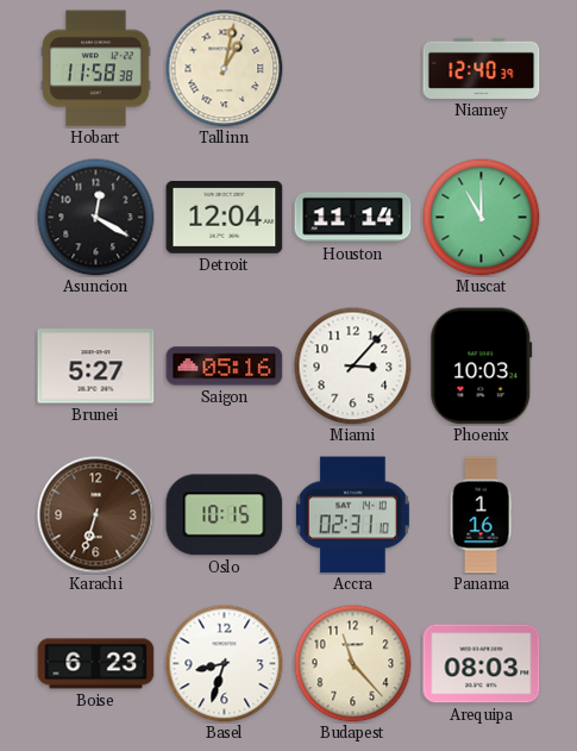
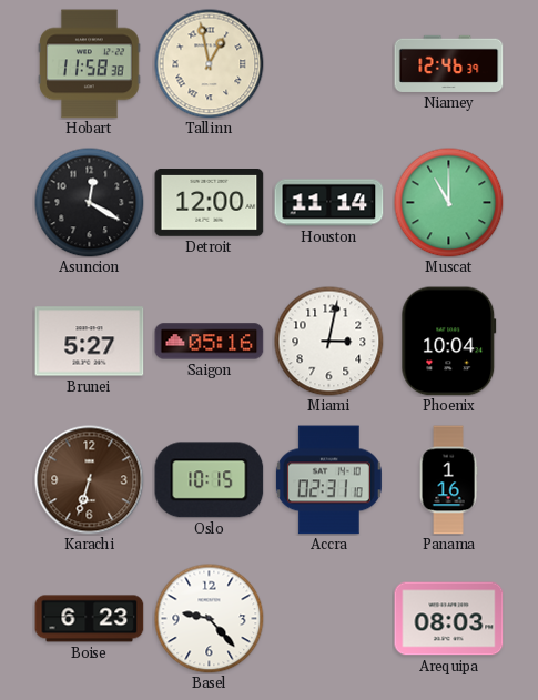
Tallinn: 1:02 -> 12:58 (210, 64)
Niamey: 12:40 -> 12:46 (449, 63)
Detroit: 12:04 -> 12:00 (210, 203)
Miami: 3:07 -> 3:02 (329, 342)
Phoenix: 10:03 -> 10:04 (449, 342)
Basel: 8:33 -> 9:23 (210, 619)
Budapest: 11:23 -> none (353, 664)
